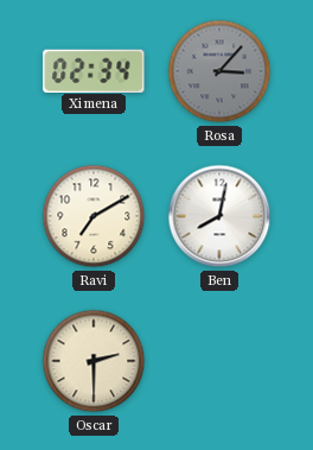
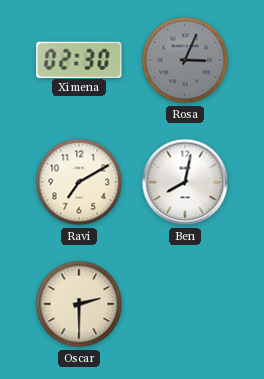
Ximena: 02:34 -> 02:30 (79, 59)
Rosa: 3:07 -> 3:04 (185, 60)
